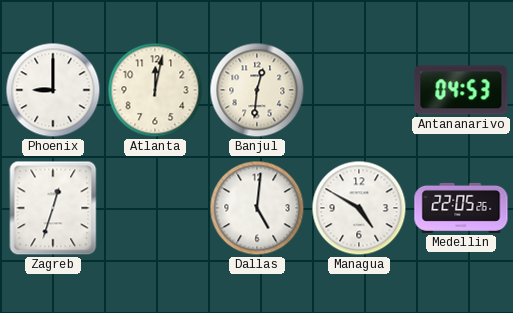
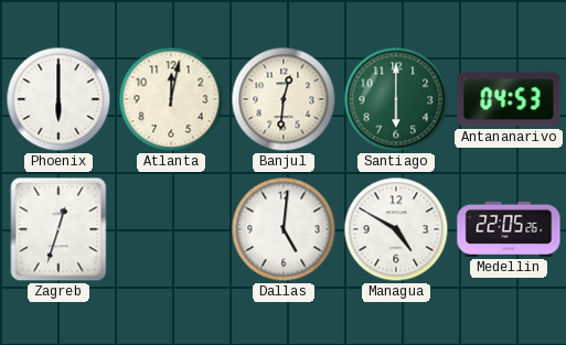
Phoenix: 9:00 -> 6:00 (58, 99)
Santiago: none -> 6:00 (396, 99)
